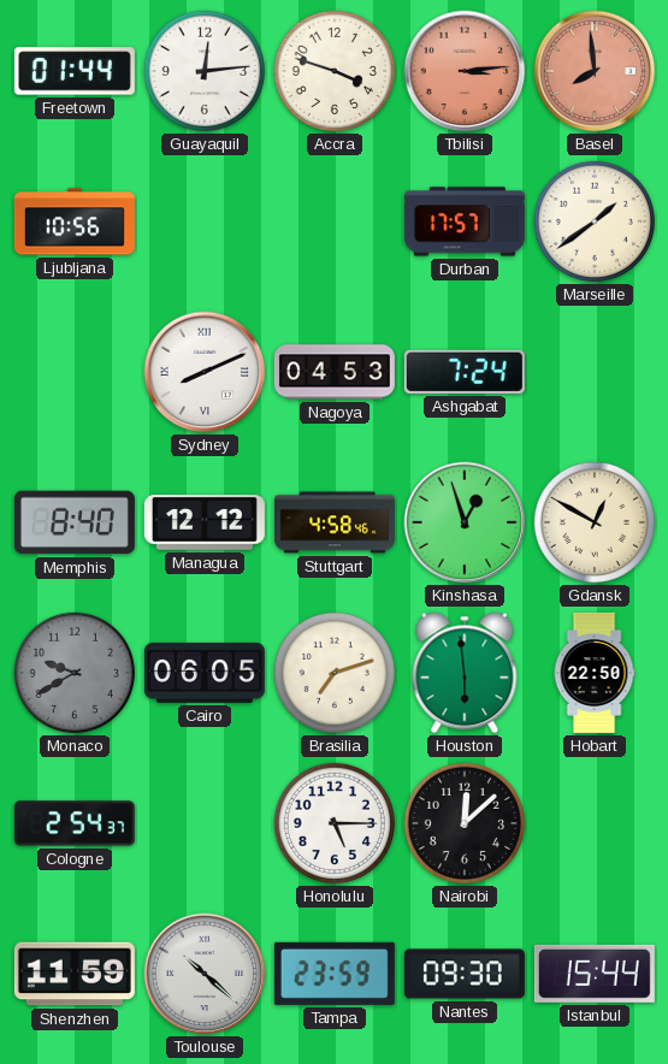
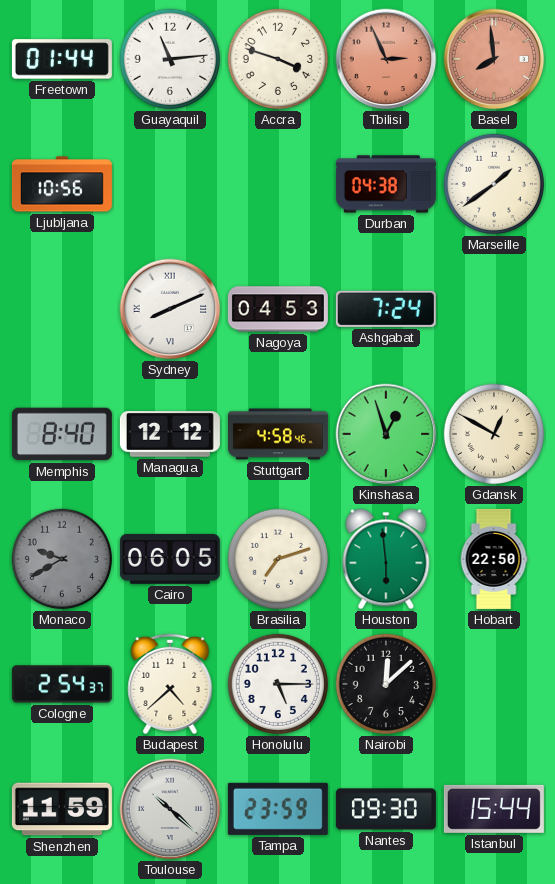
Guayaquil: 12:14 -> 11:14 (170, 59)
Tbilisi: 3:14 -> 2:56 (386, 59)
Durban: 17:57 -> 04:38 (386, 184)
Budapest: none -> 4:38 (170, 684)
